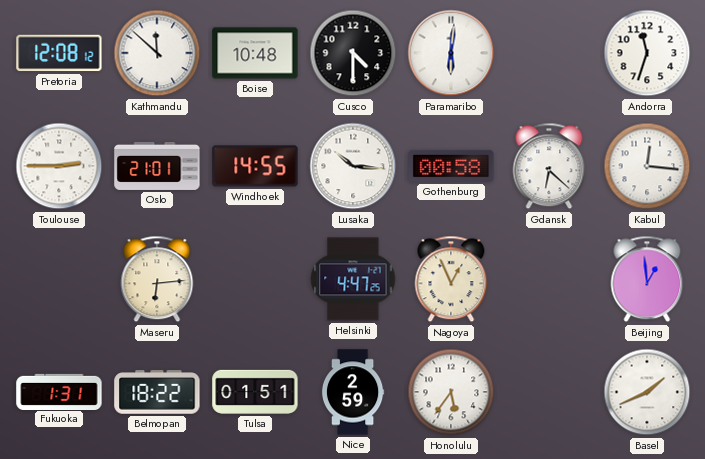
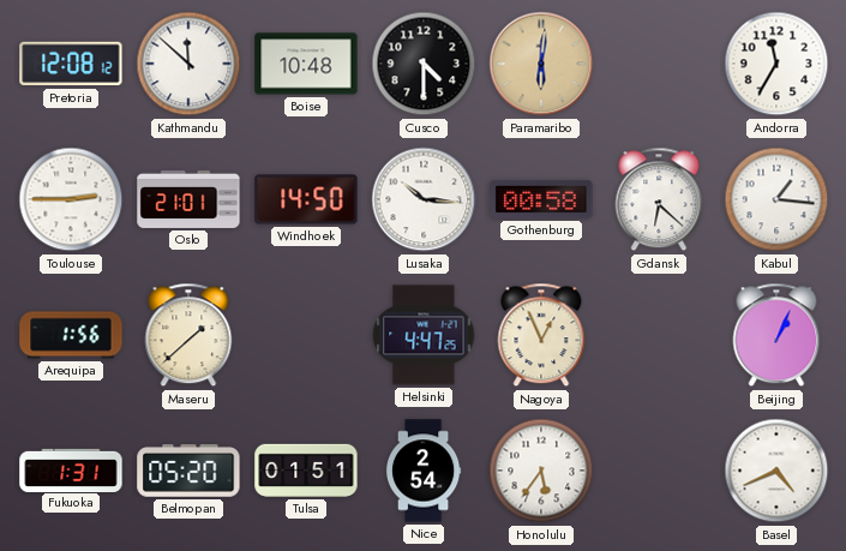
Paramaribo dial: white -> champagne (541, 64)
Andorra: 11:33 -> 11:35 (776, 64)
Windhoek: 14:55 -> 14:50 (306, 199)
Kabul: 12:16 -> 1:16 (776, 199)
Arequipa: none -> 1:56 (71, 335)
Maseru: 6:14 -> 1:38 (188, 335)
Beijing: 12:59 -> 1:04 (776, 335)
Belmopan: 18:22 -> 05:20 (188, 471)
Nice: 2:59 -> 2:54 (424, 471)
Basel: 1:41 -> 4:41 (776, 471)
